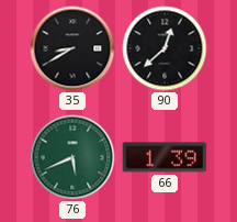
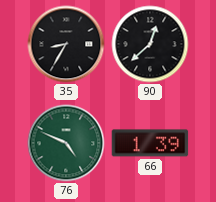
35: 8:40 -> 8:35 (66, 44)
76: 5:41 -> 4:49 (66, 143)
